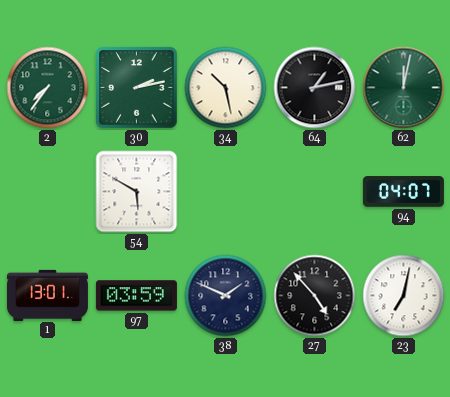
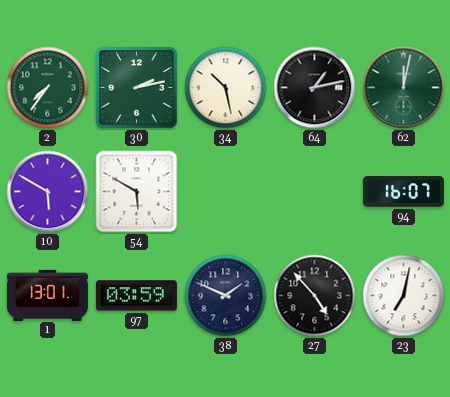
10: none -> 5:50 (48, 192)
94: 04:07 -> 16:07 (403, 192)
